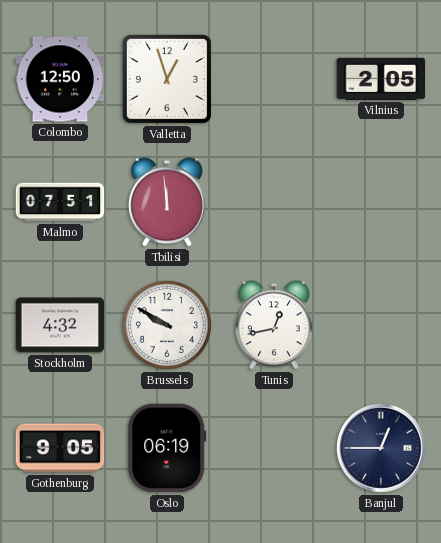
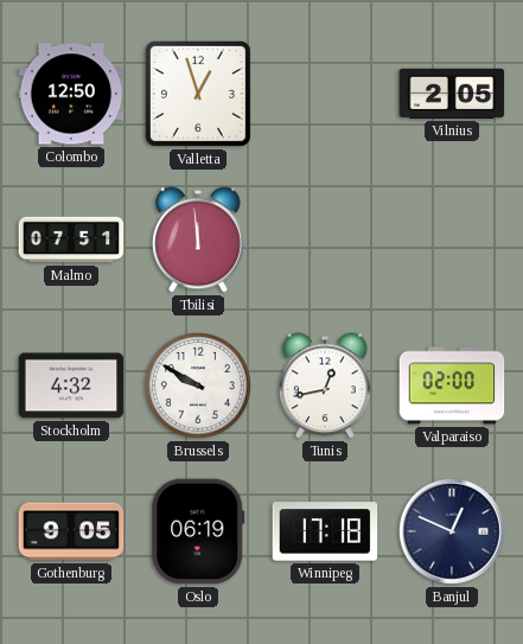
Valparaiso: none -> 02:00 (452, 385)
Winnipeg: none -> 17:18 (325, 531)
Banjul: 12:45 -> 12:49 (452, 531)
